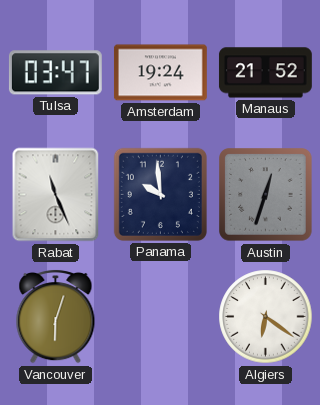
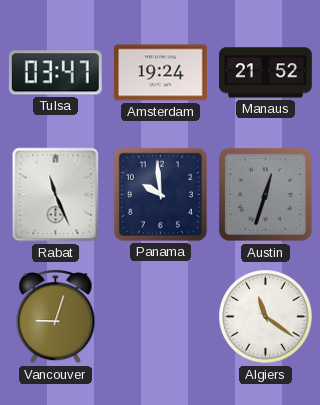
Vancouver: 6:03 -> 9:03 (56, 316)
Algiers: 6:21 -> 11:21 (266, 317)
